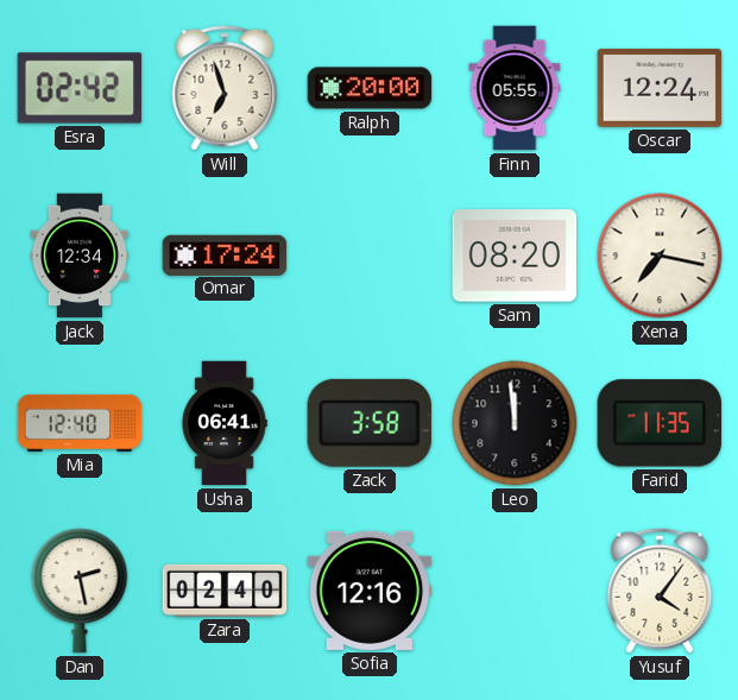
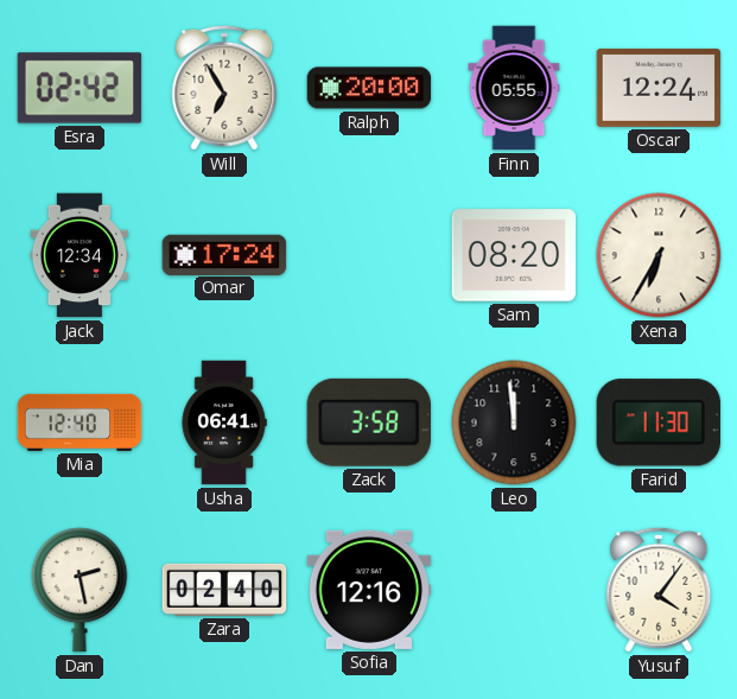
Will: 6:57 -> 6:55 (224, 88)
Xena: 7:17 -> 6:35 (659, 255)
Farid: 11:35 -> 11:30 (659, 422)
